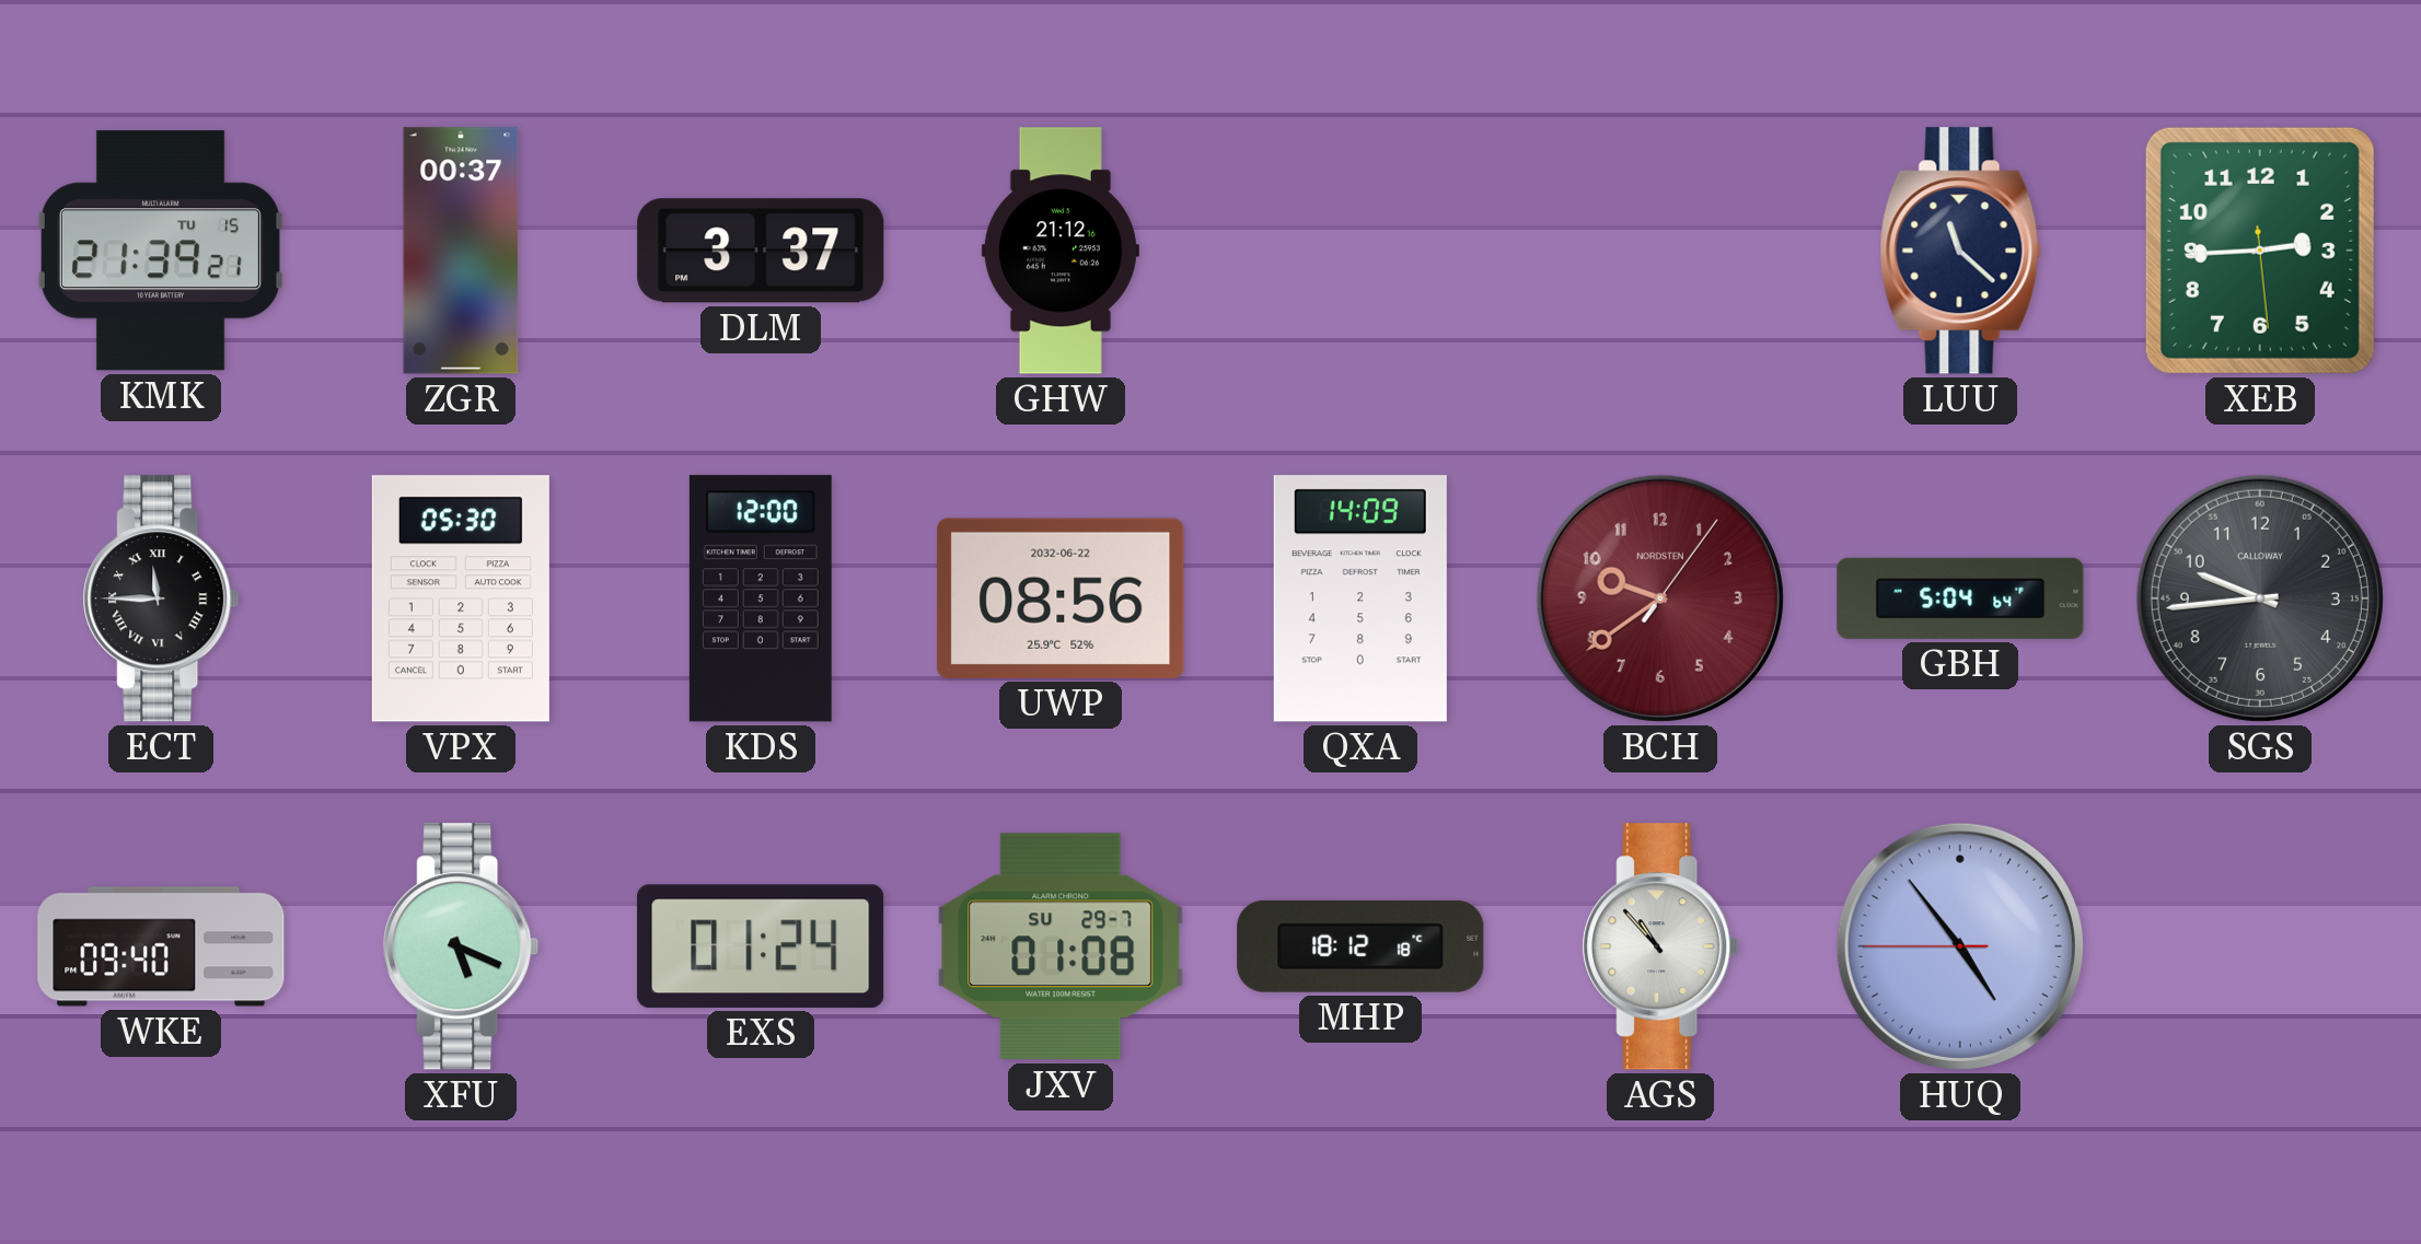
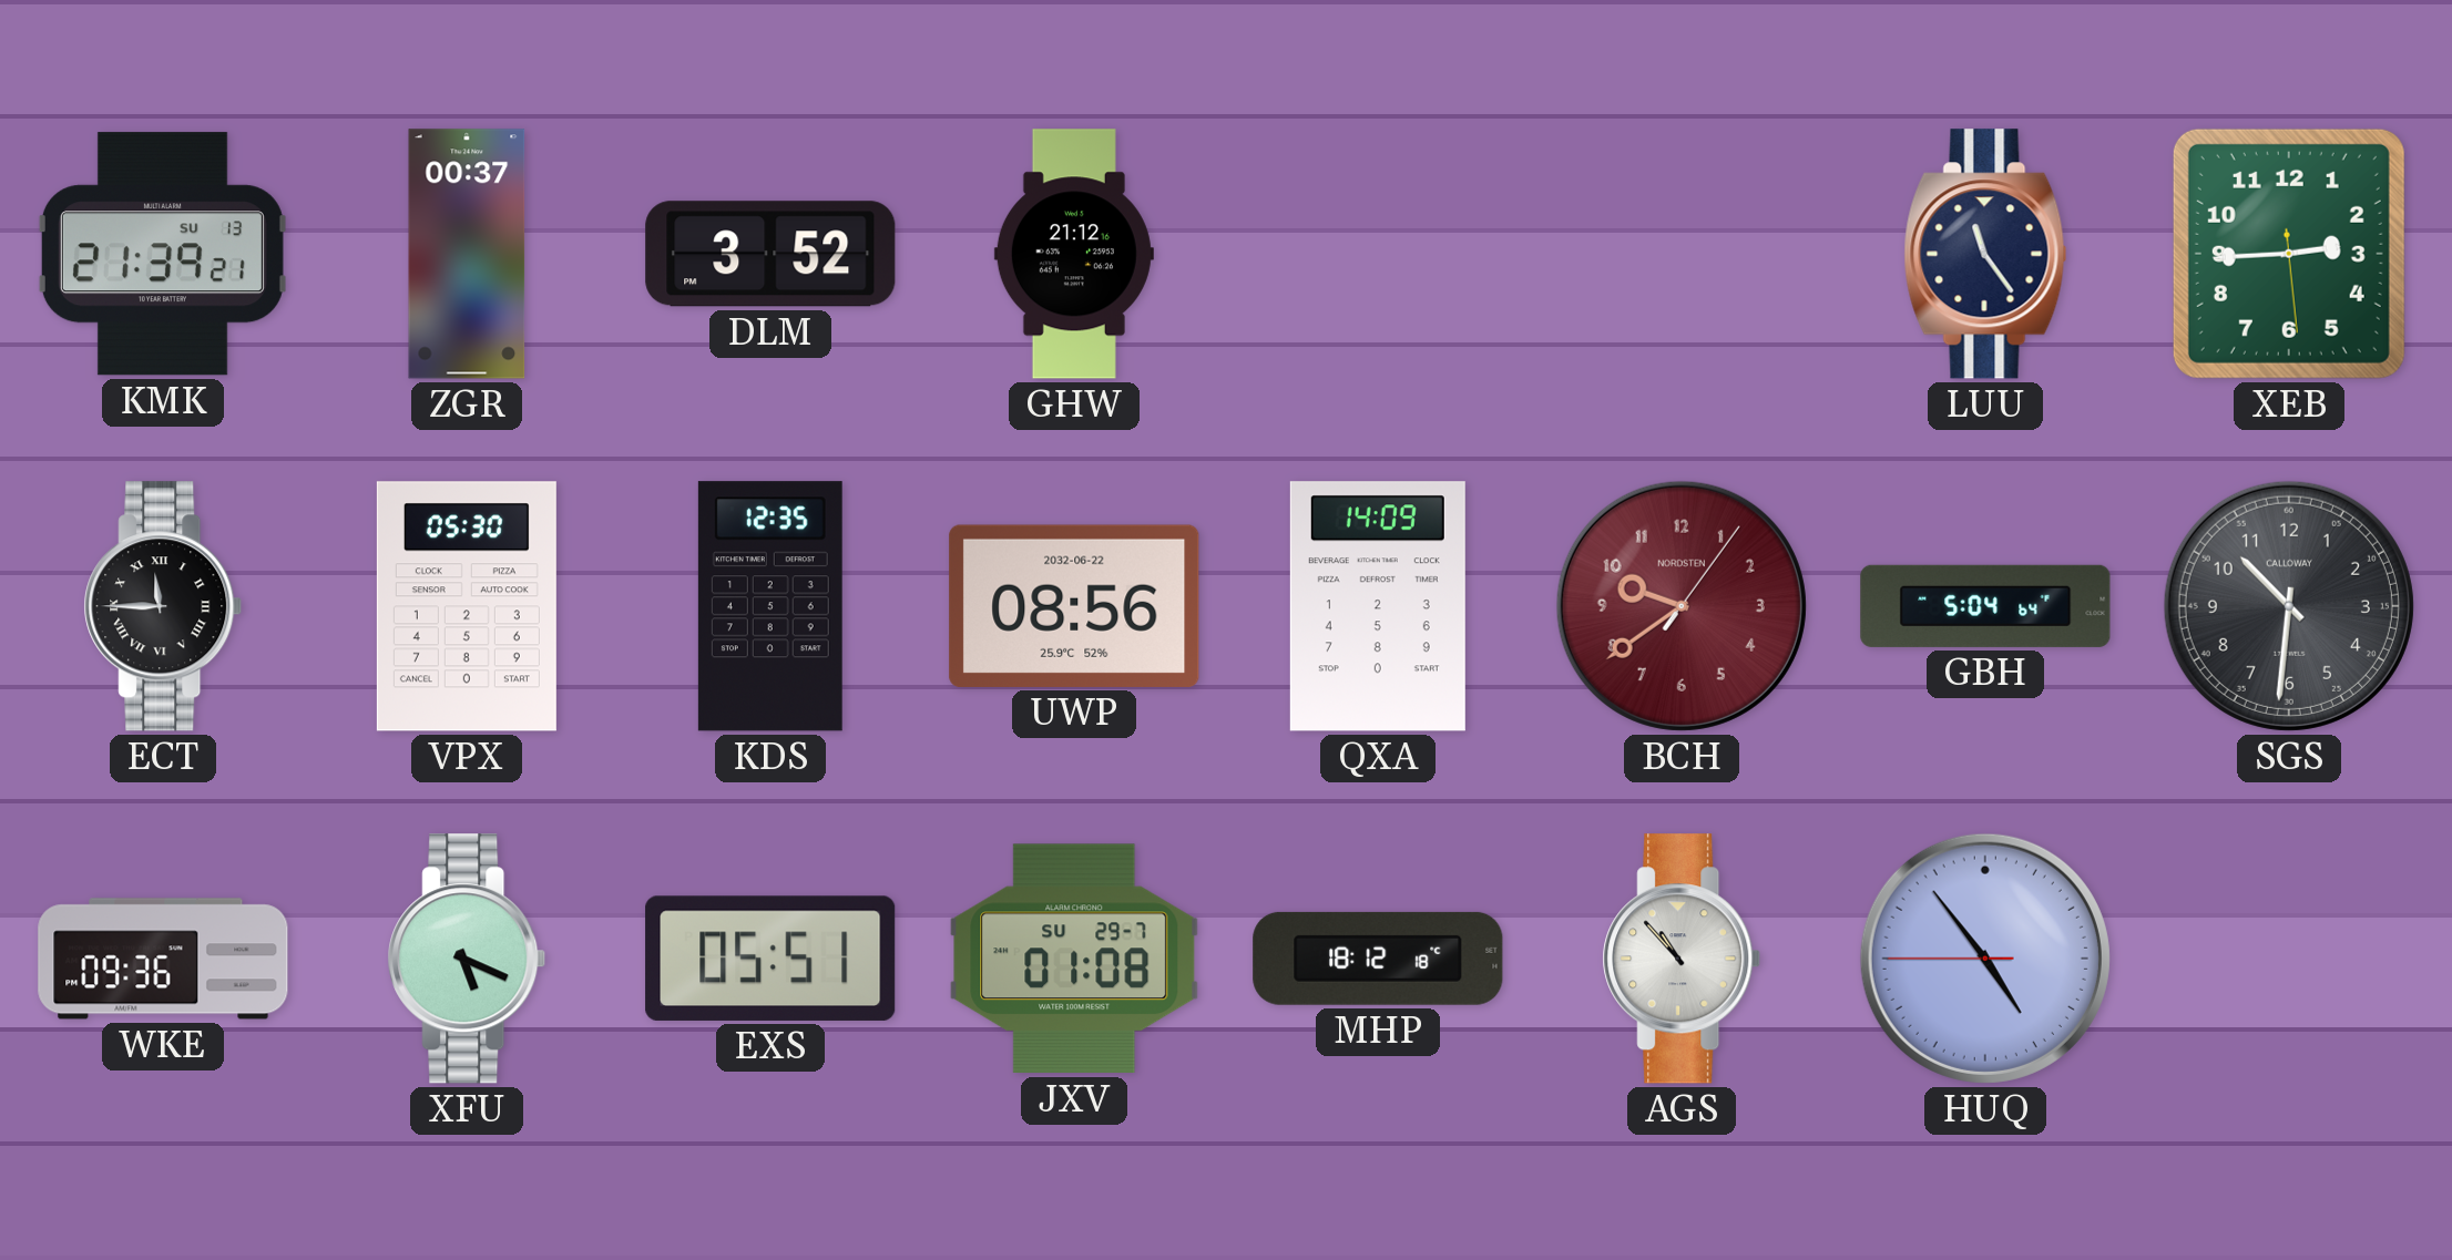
KMK date: TU 15 -> SU 13 (163, 254)
DLM: 3:37 -> 3:52 (770, 254)
LUU: 11:22 -> 11:24 (1985, 254)
KDS: 12:00 -> 12:35 (770, 606)
SGS: 9:44 -> 10:31 (2289, 606)
WKE: 09:40 -> 09:36 (163, 959)
EXS: 01:24 -> 05:51 (770, 959)
